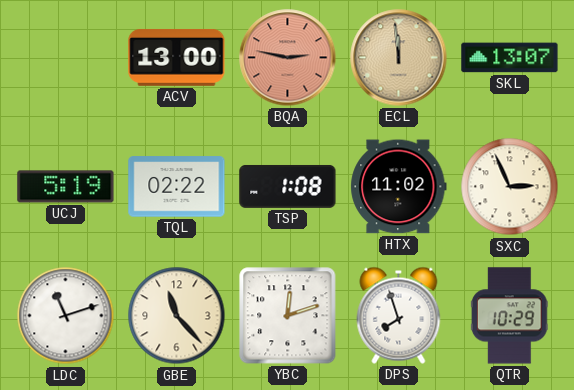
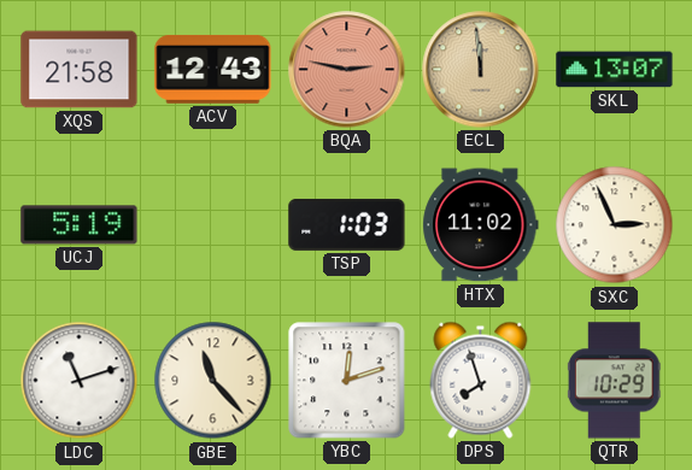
XQS: none -> 21:58 (80, 70)
ACV: 13:00 -> 12:43 (213, 69)
TQL: 02:22 -> none (177, 187)
TSP: 1:08 -> 1:03 (347, 224)
